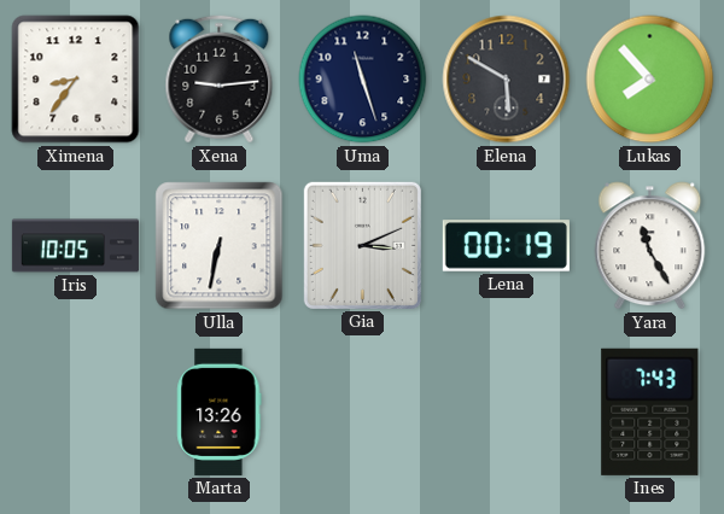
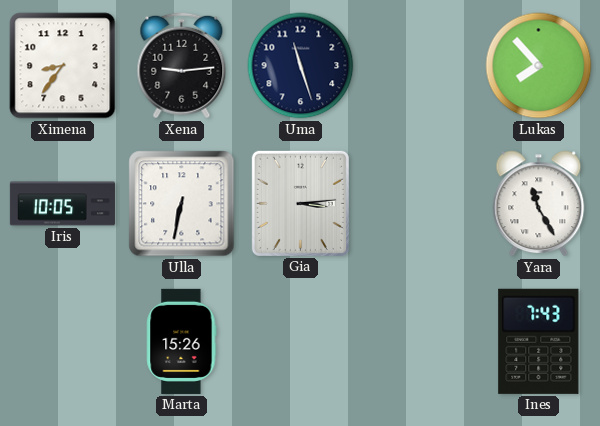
Elena: 5:50 -> none (507, 80)
Gia: 3:11 -> 3:14 (300, 203)
Lena: 00:19 -> none (506, 246)
Marta: 13:26 -> 15:26 (182, 341)
